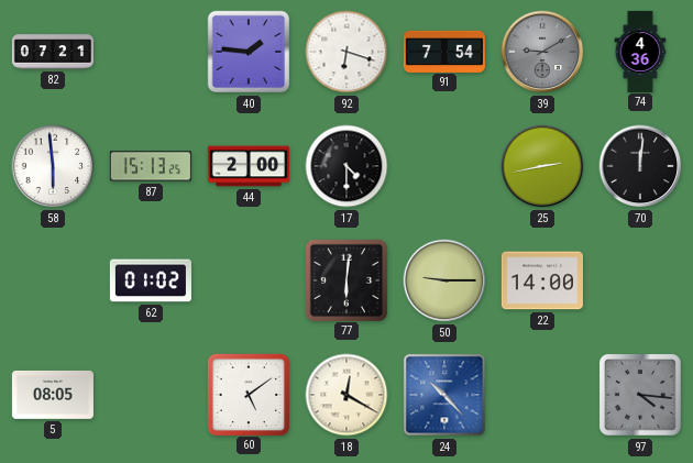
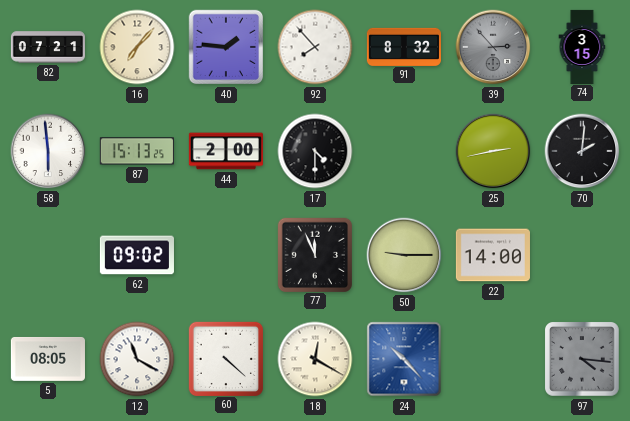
16: none -> 7:07 (137, 47)
92: 6:18 -> 7:53 (315, 47)
91: 7:54 -> 8:32 (404, 46)
39: 9:10 -> 2:53 (493, 47)
74: 4:36 -> 3:15 (582, 46)
70: 12:01 -> 2:01 (582, 151)
62: 01:02 -> 09:02 (137, 255)
77: 6:01 -> 11:56 (314, 254)
12: none -> 11:20 (137, 359)
60: 5:09 -> 4:22 (225, 358)
